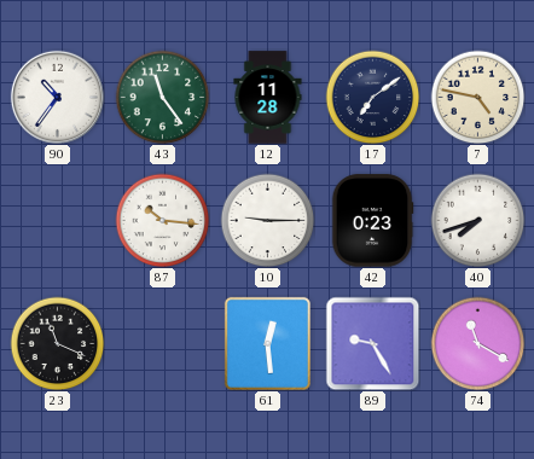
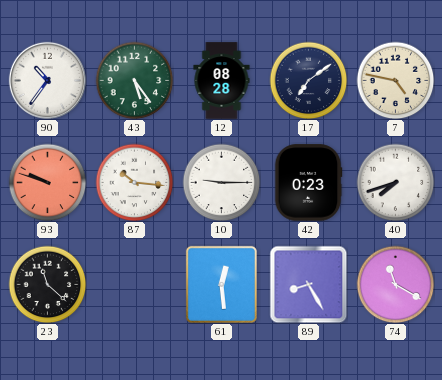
43: 11:24 -> 5:24 (134, 80)
12: 11:28 -> 08:28 (222, 81)
93: none -> 9:48 (47, 182)
23: 11:19 -> 11:22 (47, 284)
89: 9:25 -> 8:25 (308, 284)
